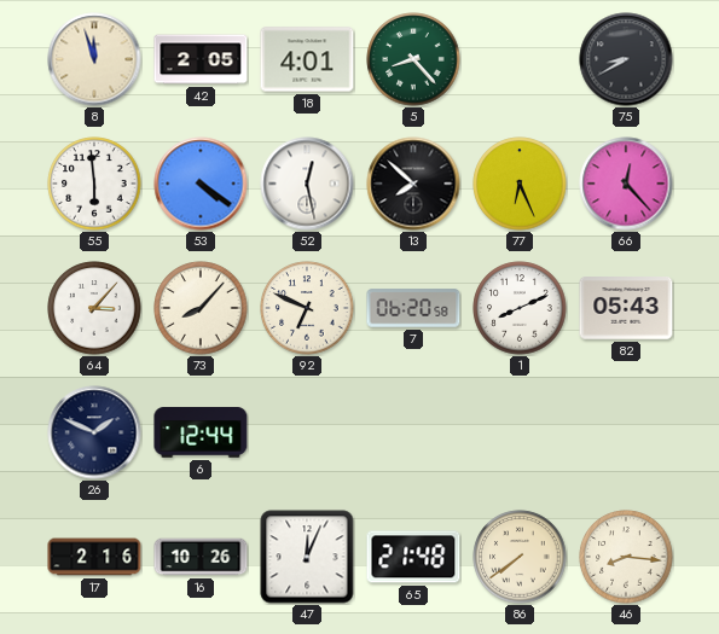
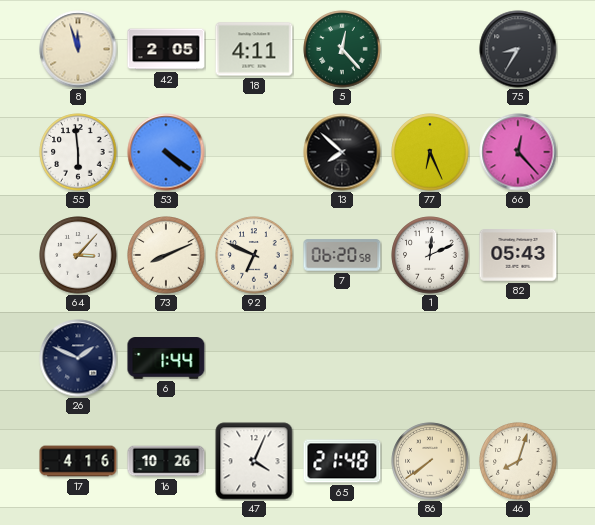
18: 4:01 -> 4:11 (254, 49)
5: 8:23 -> 12:23 (342, 49)
75: 8:40 -> 8:35 (518, 49)
52: 12:28 -> none (307, 184)
73: 8:07 -> 8:11 (166, 255)
1: 8:11 -> 12:11 (430, 255)
6: 12:44 -> 1:44 (166, 358)
17: 2:16 -> 4:16 (78, 461)
47: 12:04 -> 4:04 (254, 461)
46: 8:16 -> 8:03 (518, 461)
